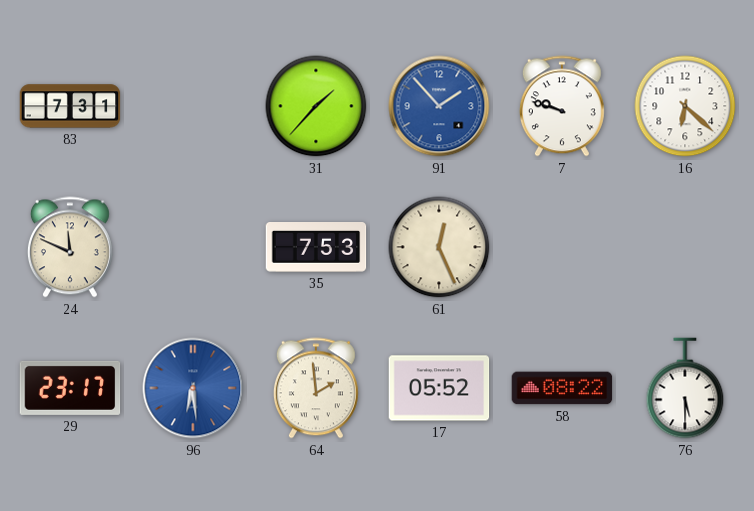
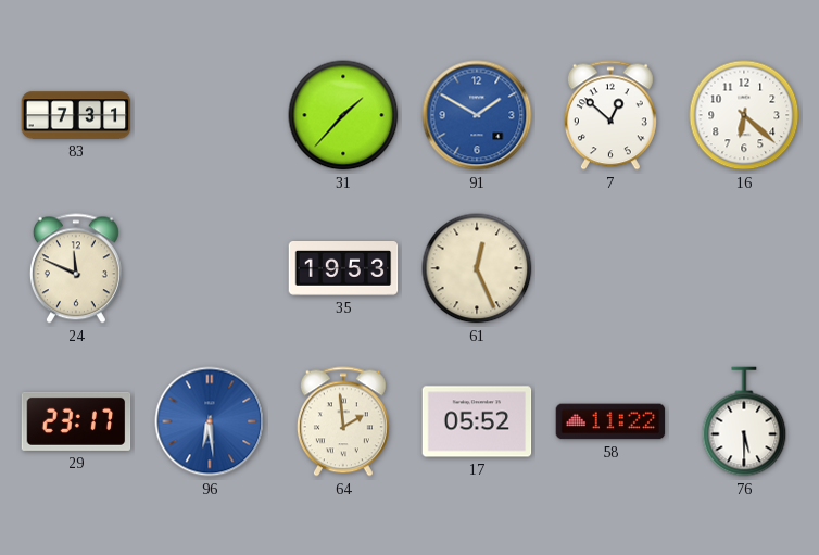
91: 1:53 -> 1:50 (477, 115)
7: 9:48 -> 12:52 (610, 115)
35: 7:53 -> 19:53 (343, 269)
58: 08:22 -> 11:22 (610, 421)
